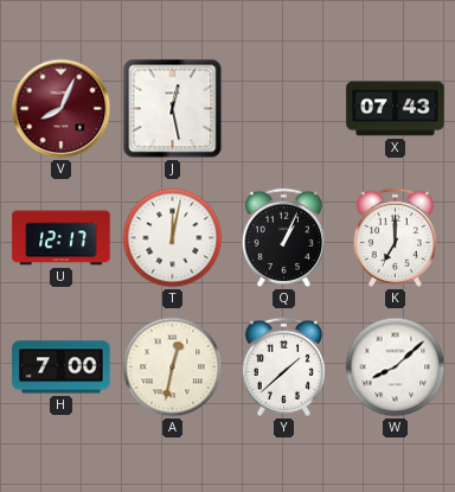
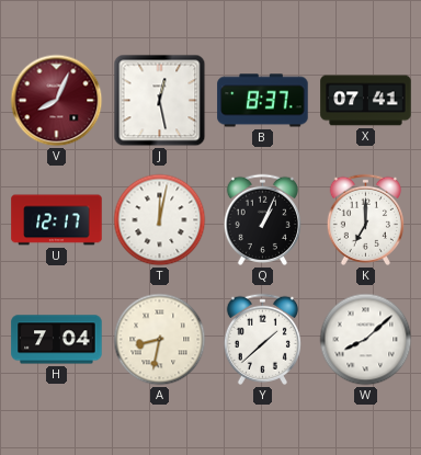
B: none -> 8:37 (263, 101)
X: 07:43 -> 07:41 (366, 101)
H: 7:00 -> 7:04 (57, 340)
A: 12:32 -> 8:32 (160, 340)
